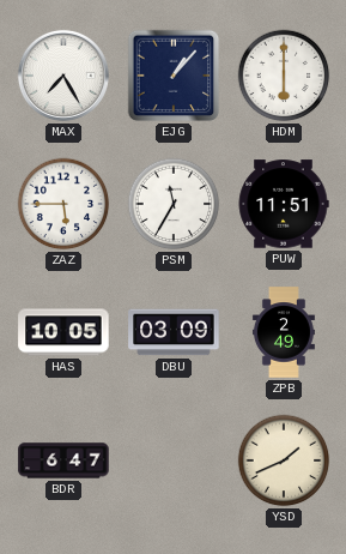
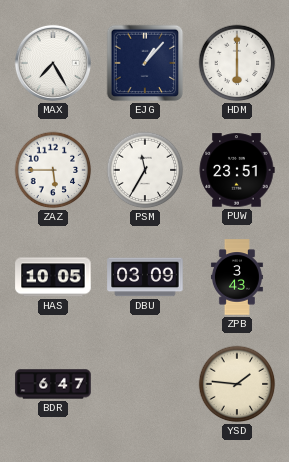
PUW: 11:51 -> 23:51 (237, 170)
ZPB: 2:49 -> 3:43 (237, 277)
YSD: 1:41 -> 1:46 (237, 384)
